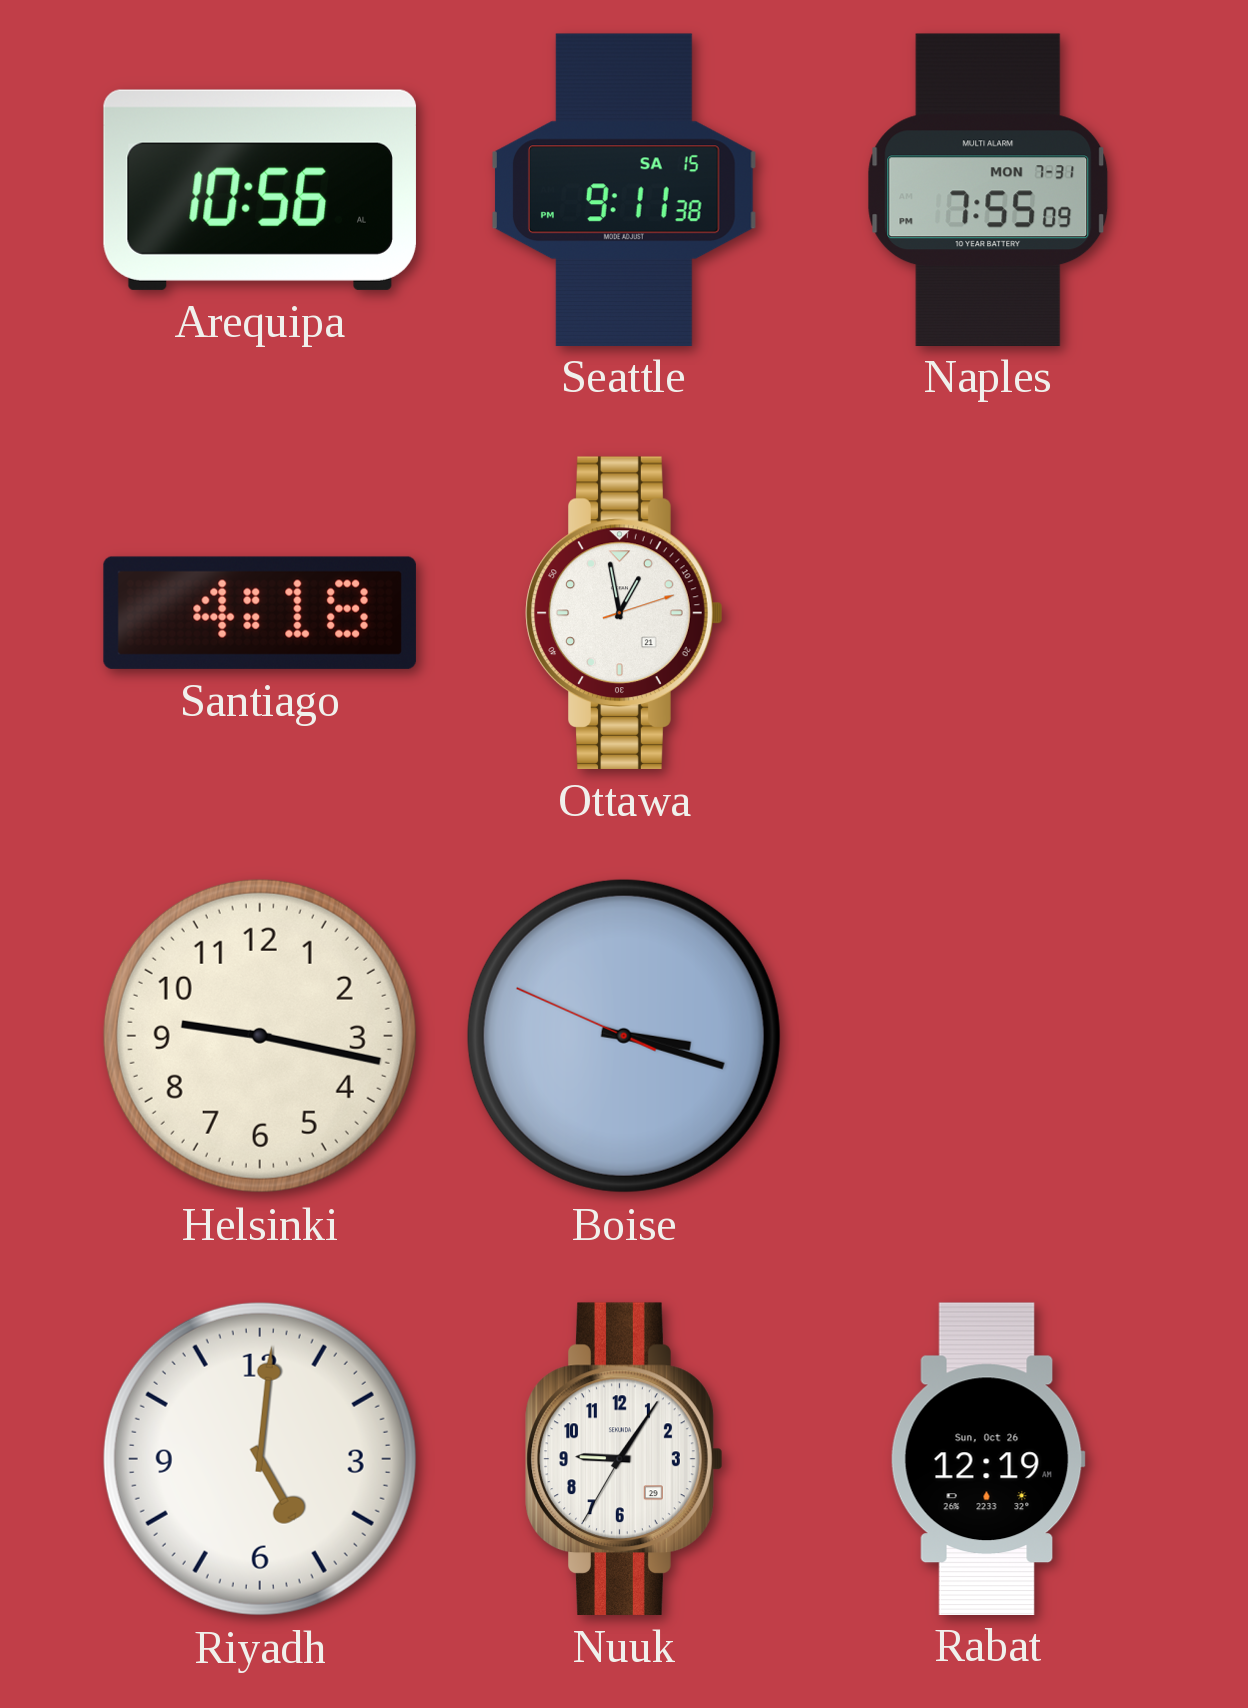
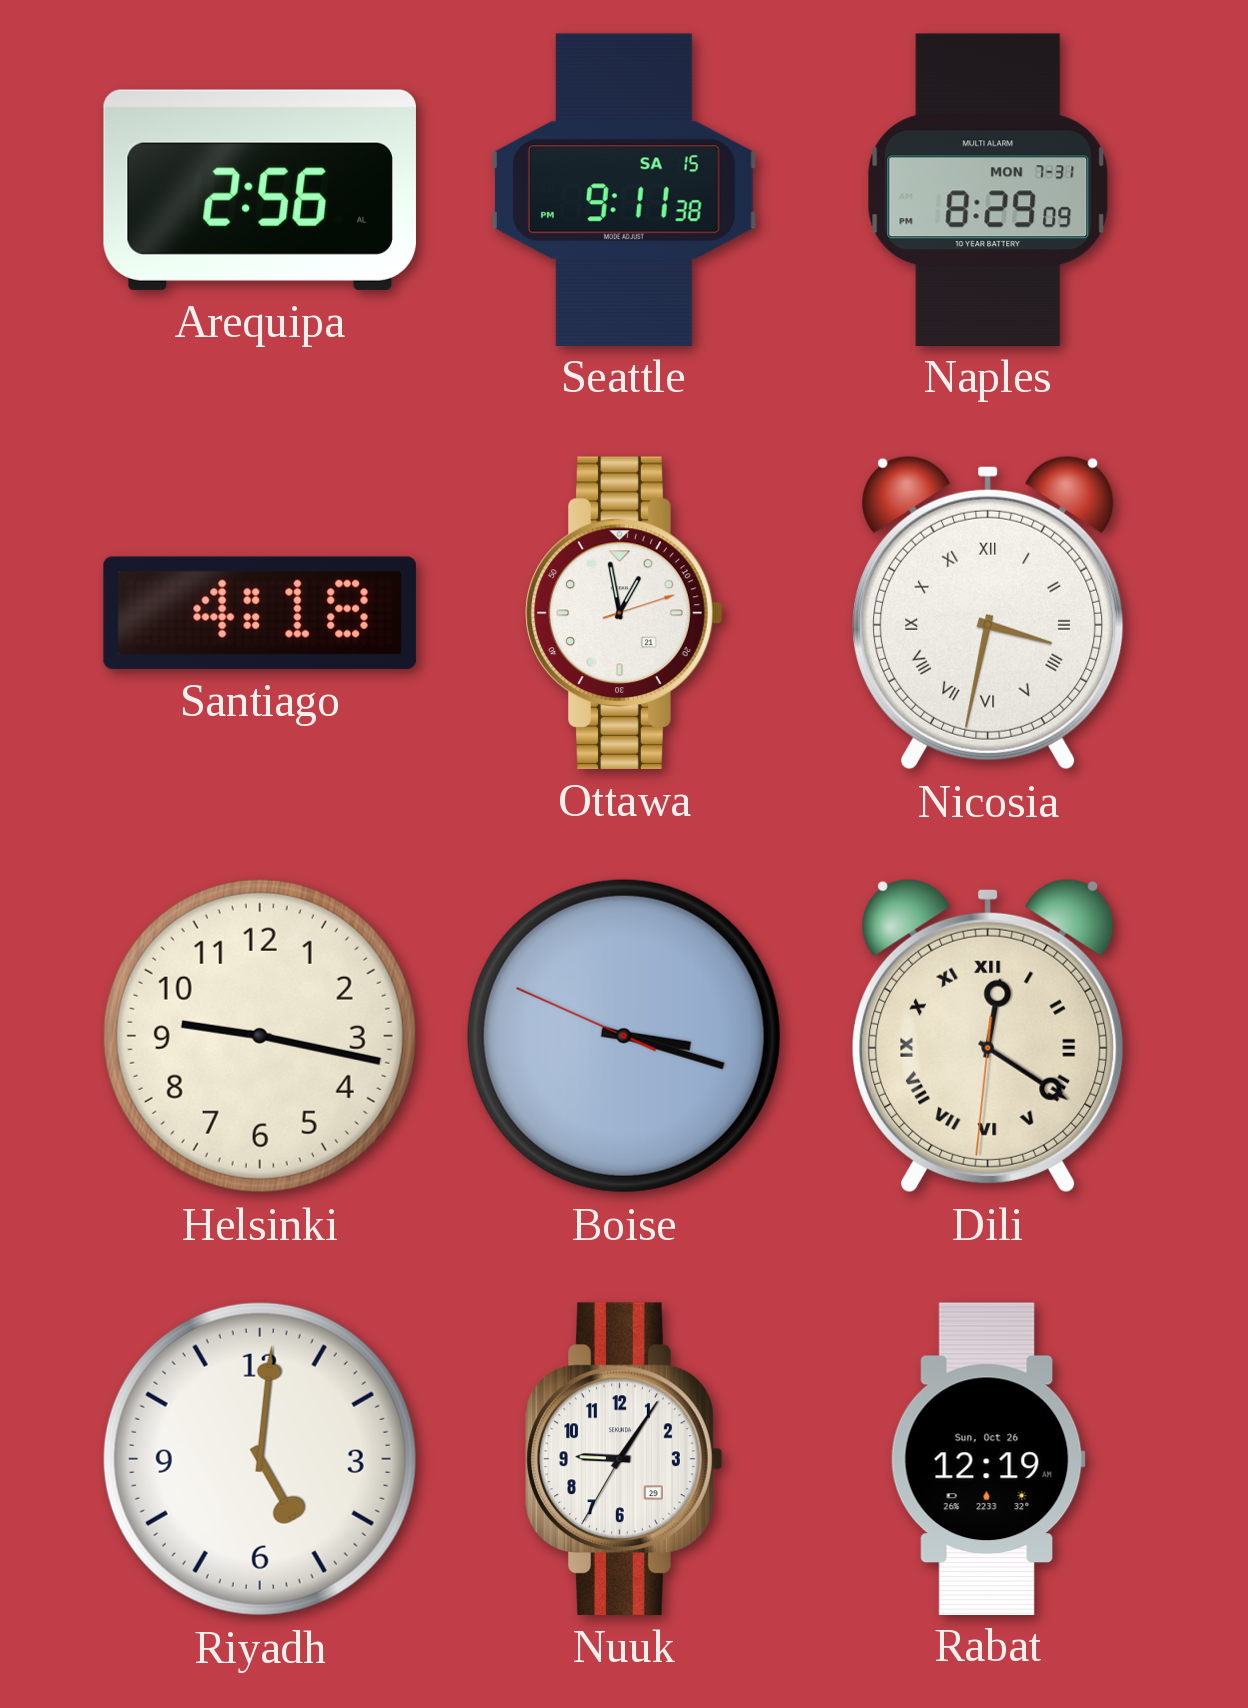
Arequipa: 10:56 -> 2:56 (260, 190)
Naples: 7:55 -> 8:29 (988, 189)
Nicosia: none -> 3:32 (988, 613)
Dili: none -> 12:20 (988, 1036)
